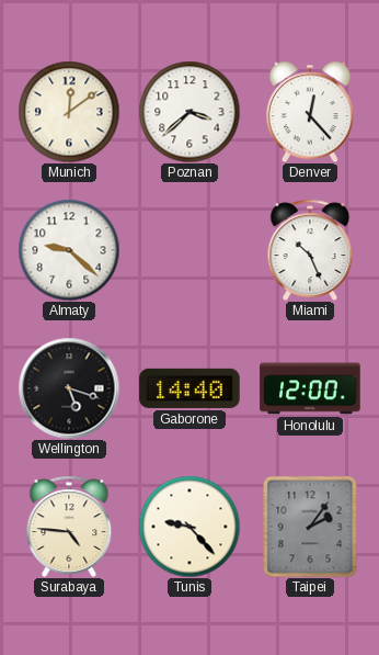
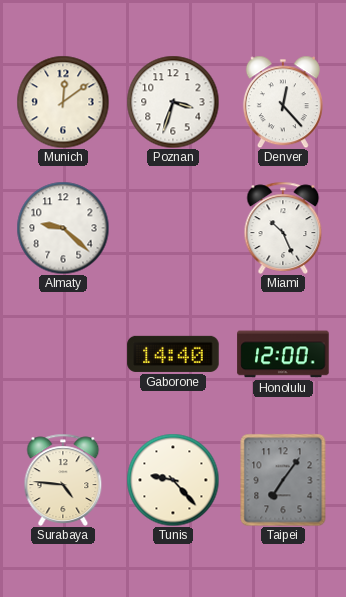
Poznan: 3:38 -> 3:33 (173, 102)
Wellington: 5:18 -> none (69, 388)
Taipei: 2:06 -> 7:06 (283, 480)
